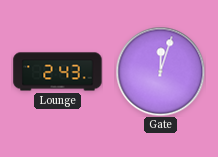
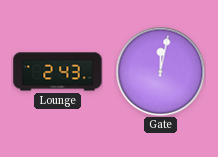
Gate: 12:03 -> 12:02 (160, 71)
